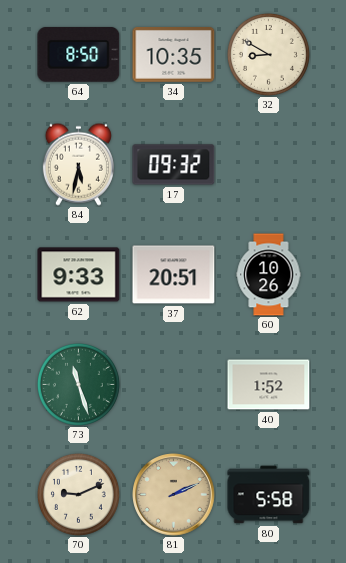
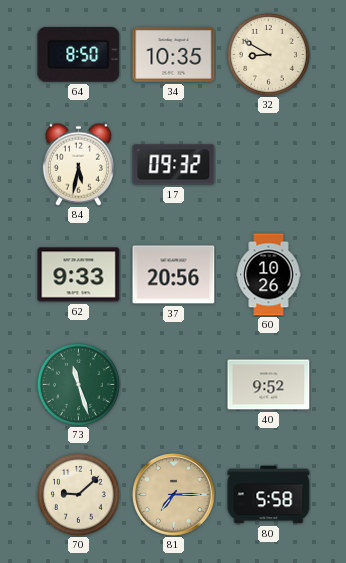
37: 20:51 -> 20:56 (174, 275)
40: 1:52 -> 9:52 (269, 385)
70: 9:11 -> 9:08 (78, 494)
81: 2:11 -> 7:15 (174, 495)
